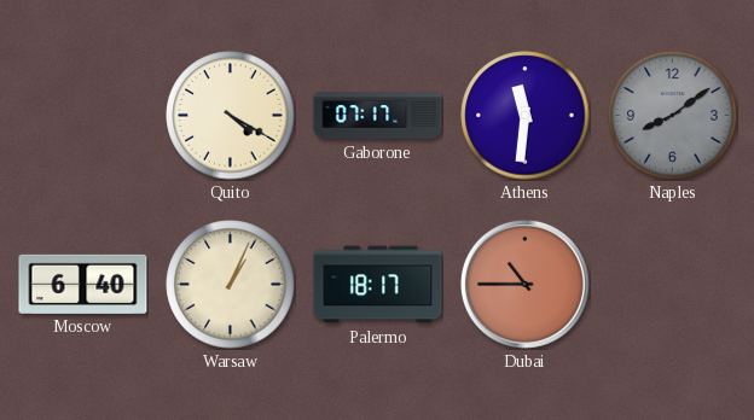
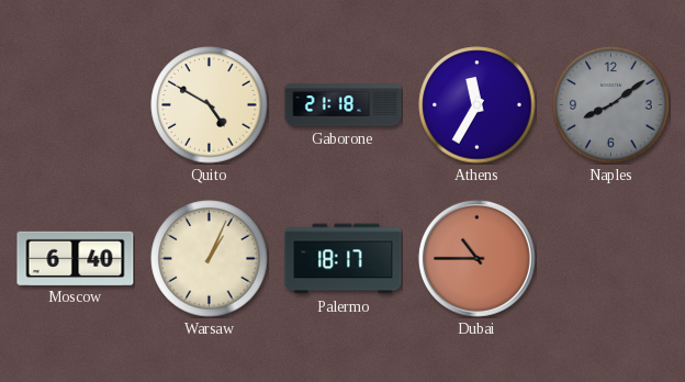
Quito: 4:20 -> 4:50 (210, 105)
Gaborone: 07:17 -> 21:18 (344, 105)
Athens: 11:31 -> 11:35 (478, 105)
